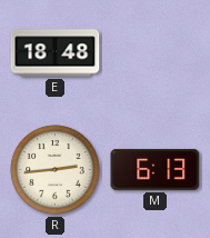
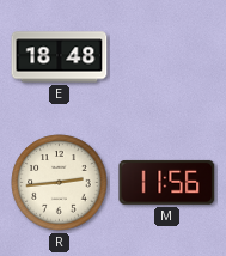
M: 6:13 -> 11:56 (167, 182)
